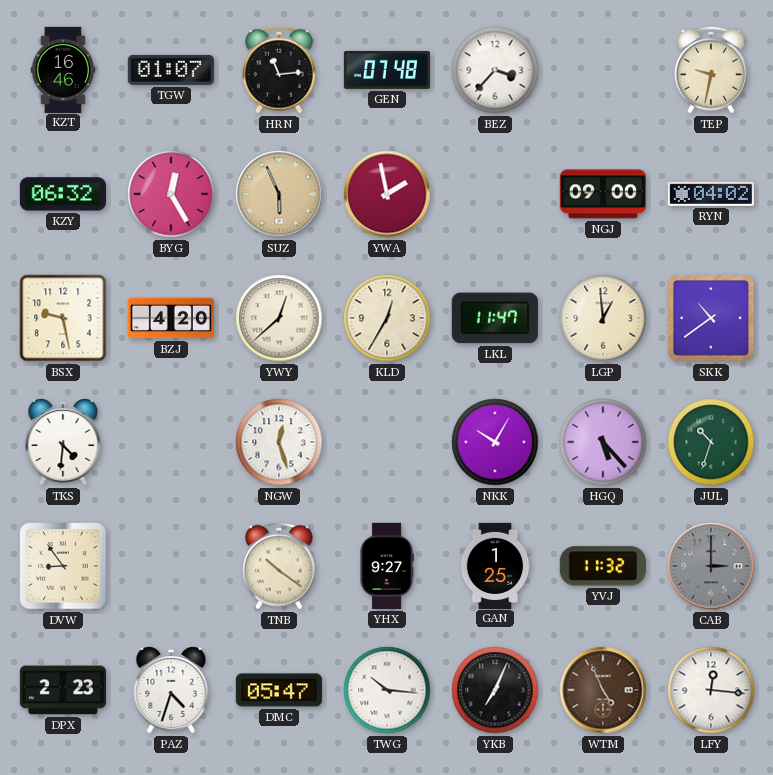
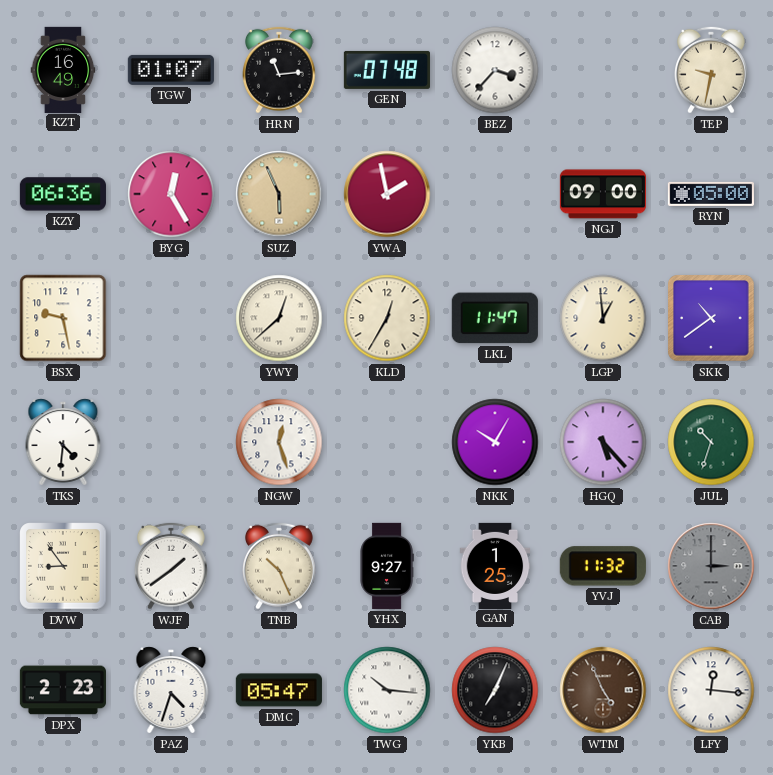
KZT: 16:46 -> 16:49 (63, 69)
KZY: 06:32 -> 06:36 (63, 194)
RYN: 04:02 -> 05:00 (711, 194)
BZJ: 4:20 -> none (171, 318)
WJF: none -> 1:39 (172, 566)
TNB: 10:21 -> 10:26 (280, 566)
